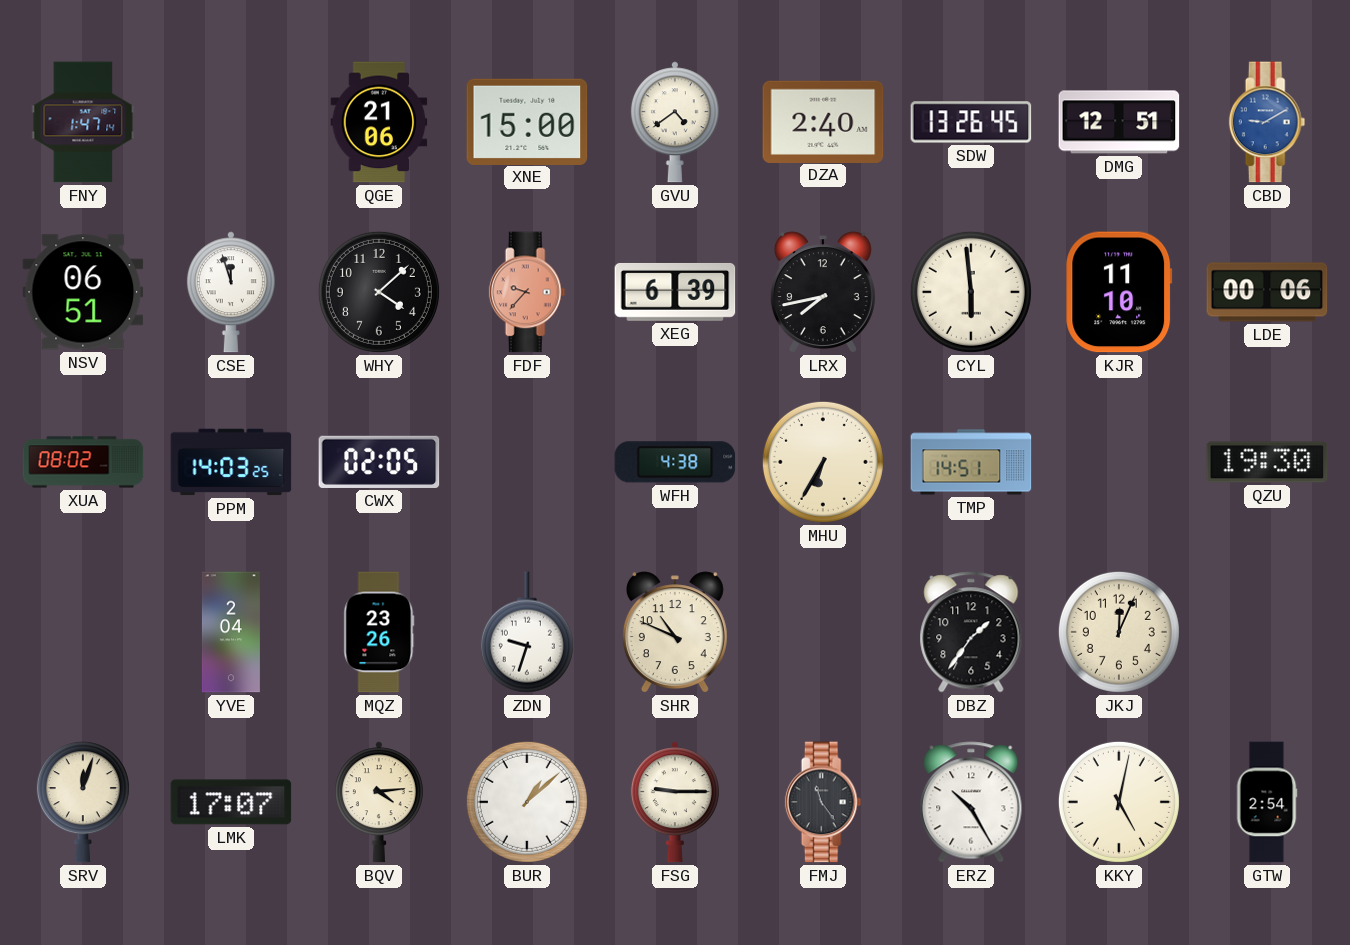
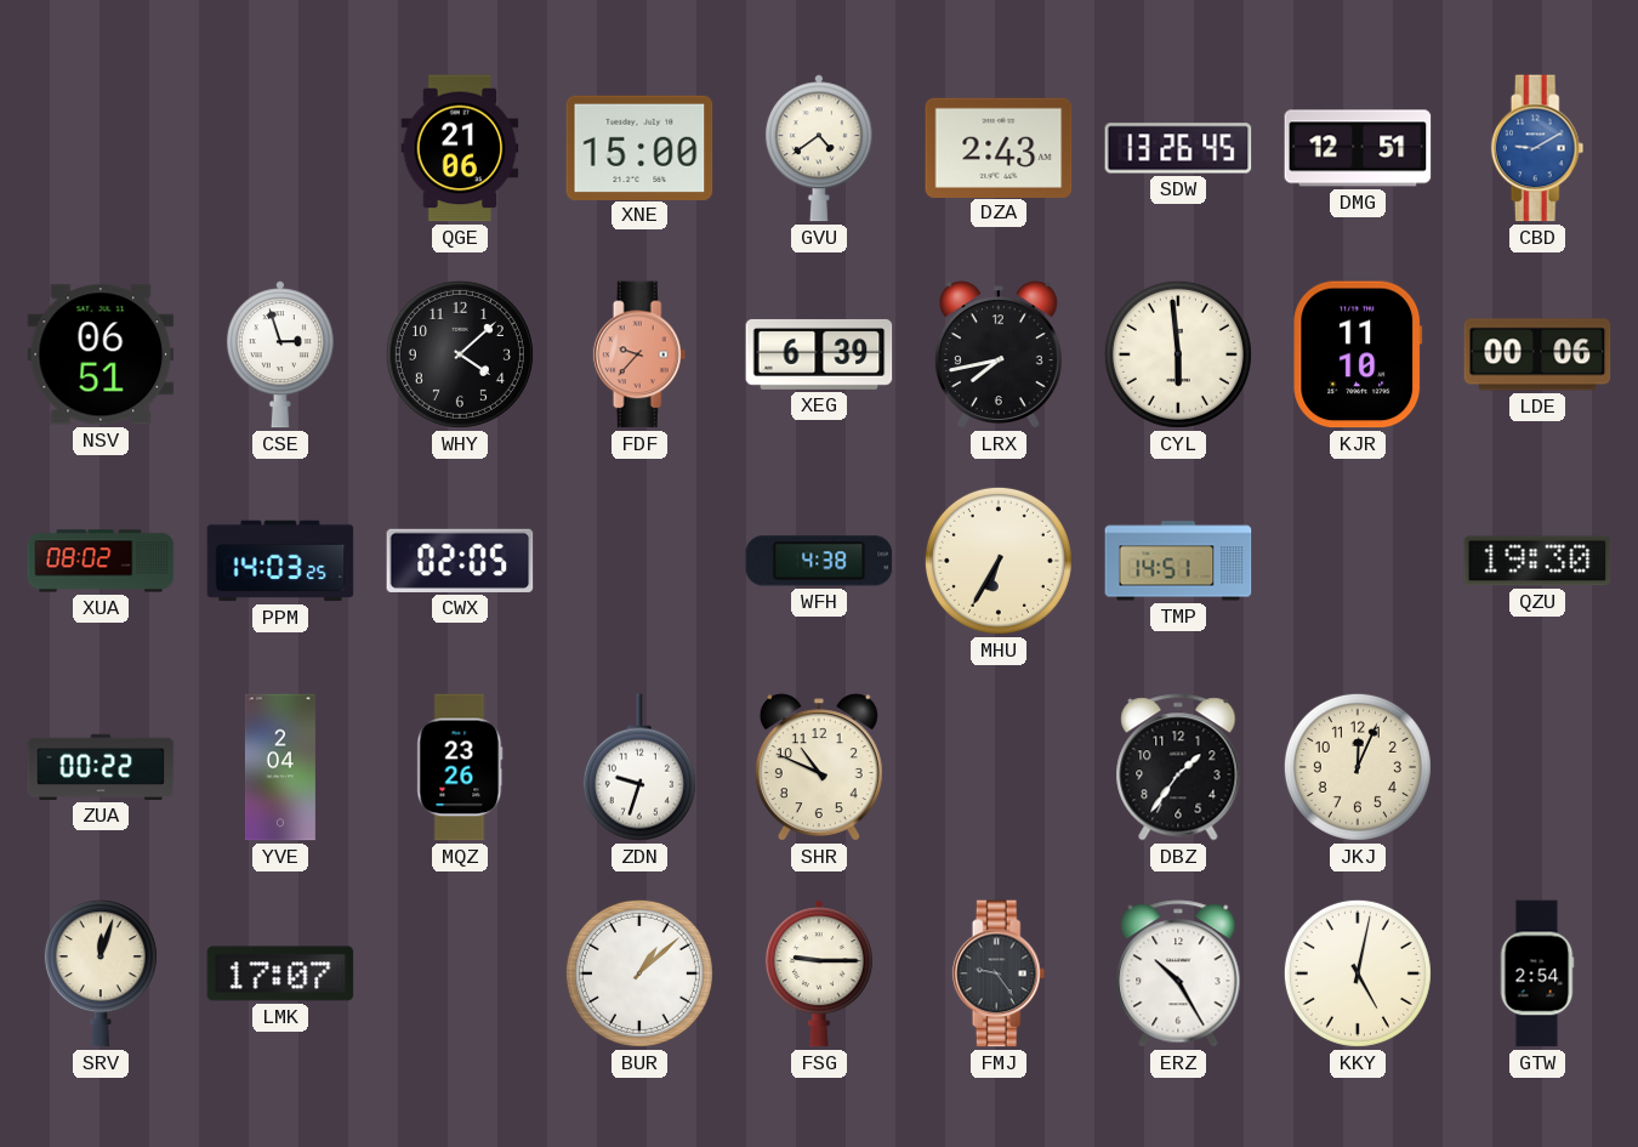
FNY: 1:47 -> none (83, 122)
DZA: 2:40 -> 2:43 (999, 147)
CSE: 11:57 -> 2:57 (280, 354)
ZUA: none -> 00:22 (101, 767)
BQV: 4:14 -> none (379, 802)
FMJ: 11:24 -> 9:24 (999, 973)
